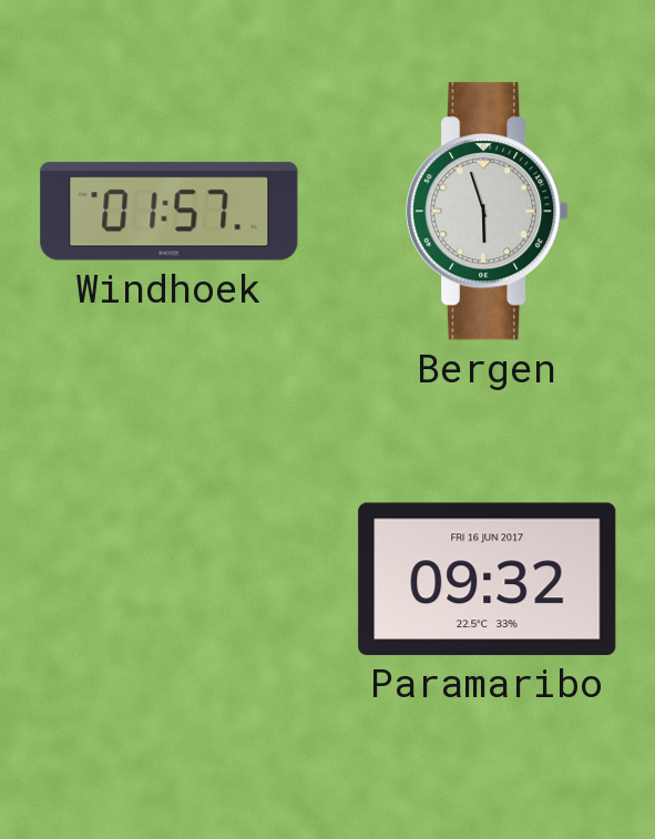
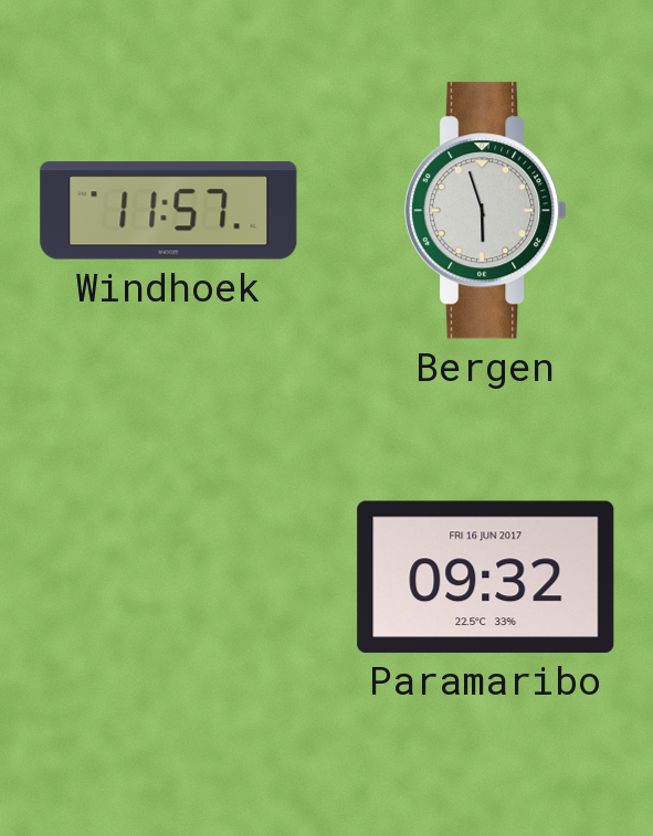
Windhoek: 01:57 -> 11:57 (169, 211)
